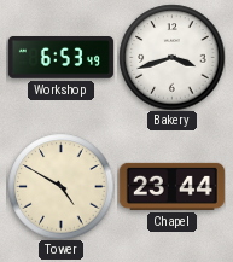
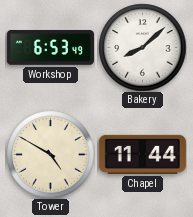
Bakery: 3:42 -> 8:08 (142, 47)
Chapel: 23:44 -> 11:44 (142, 154)
